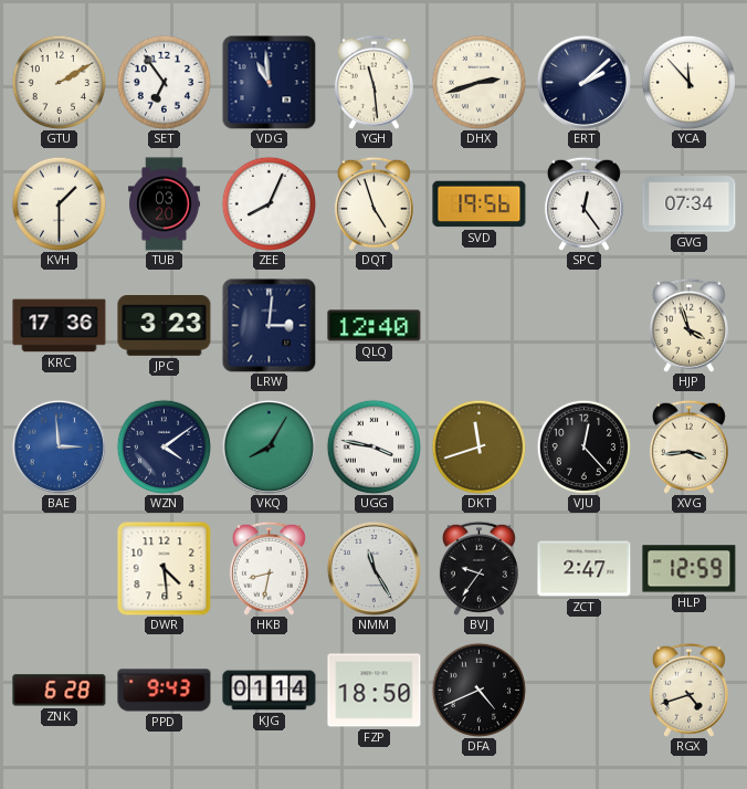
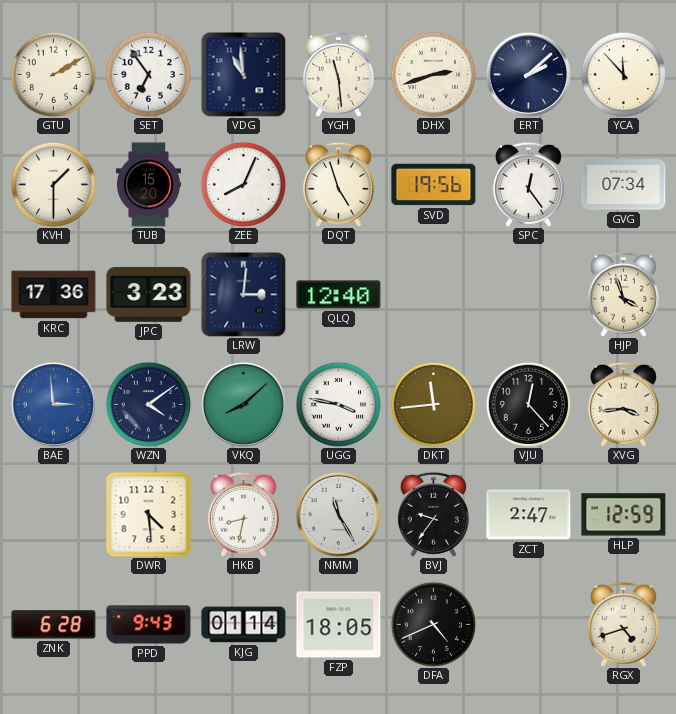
TUB: 03:20 -> 15:20 (148, 185)
VKQ: 8:05 -> 8:08 (243, 404)
DKT: 11:42 -> 11:44 (433, 404)
FZP: 18:50 -> 18:05 (339, 625)
